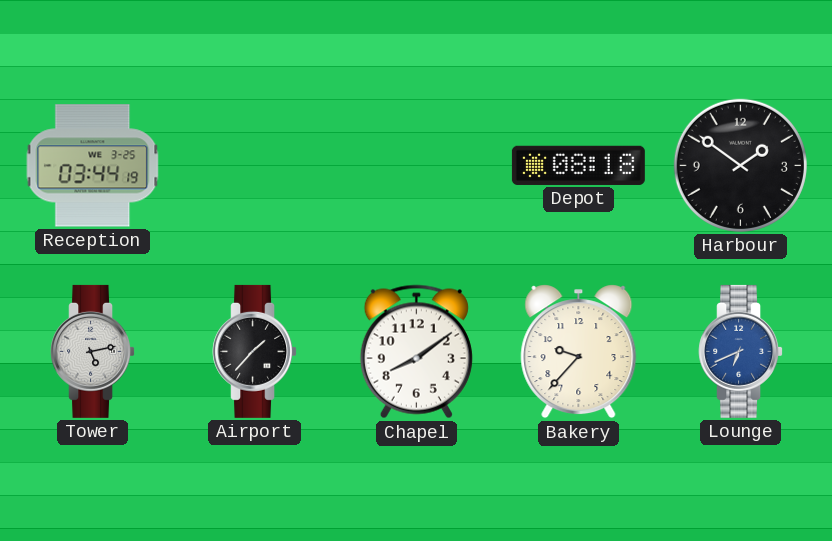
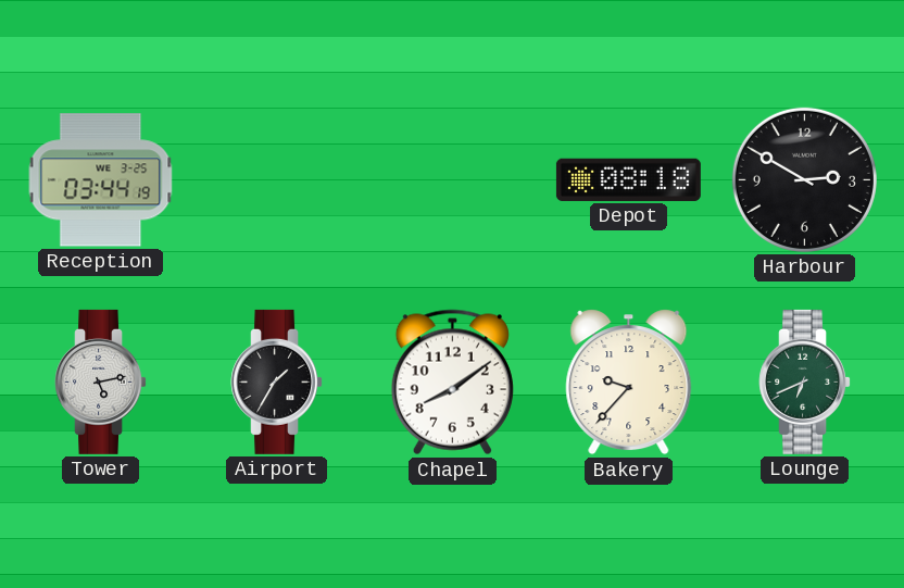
Harbour: 1:51 -> 2:50 (804, 179)
Airport: 1:37 -> 1:35 (277, 381)
Lounge dial: blue -> green (805, 381)
